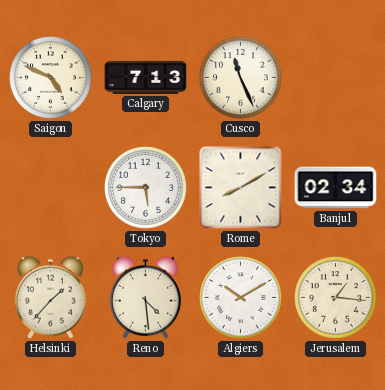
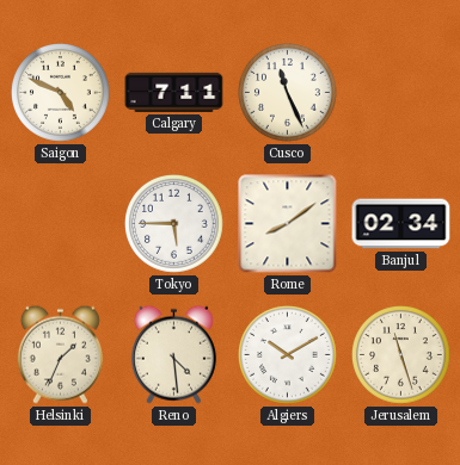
Calgary: 7:13 -> 7:11 (174, 92)
Rome: 8:10 -> 8:09 (288, 224)
Helsinki: 1:37 -> 1:34 (60, 354)
Jerusalem: 1:16 -> 11:27 (401, 355)
